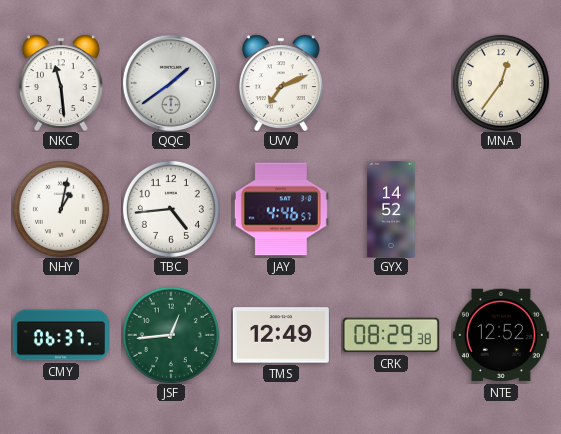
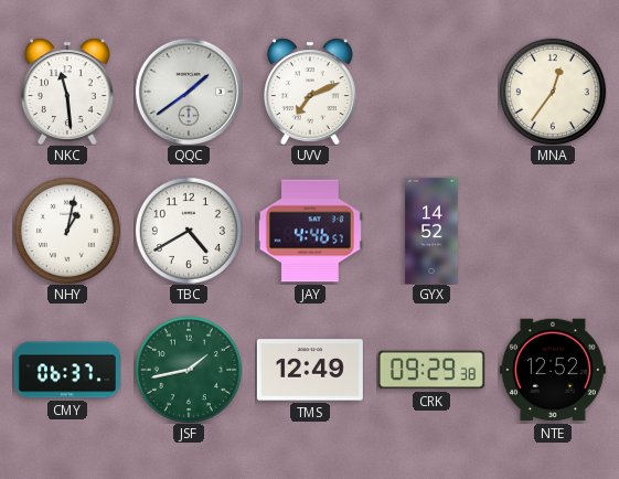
TBC: 4:44 -> 4:40 (189, 231)
JSF: 12:44 -> 1:43 (189, 370)
CRK: 08:29 -> 09:29 (431, 370)
